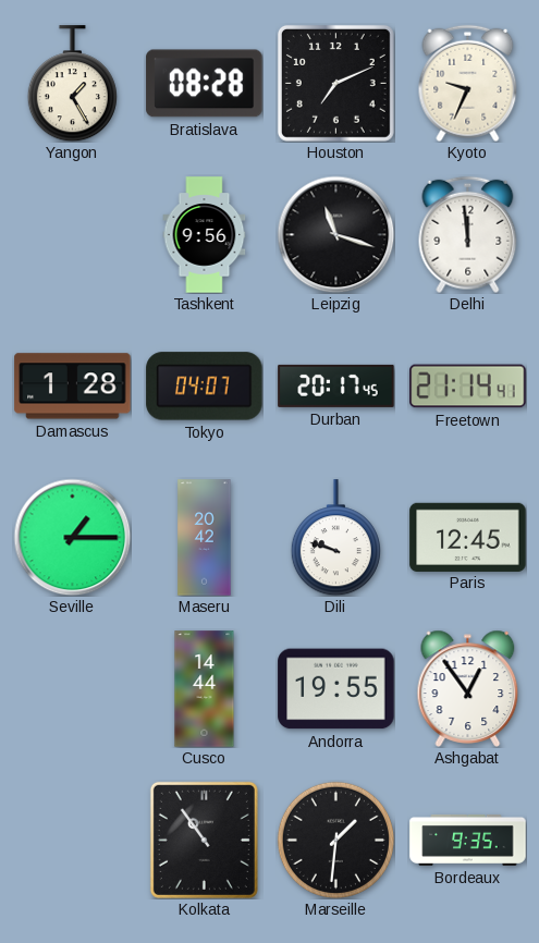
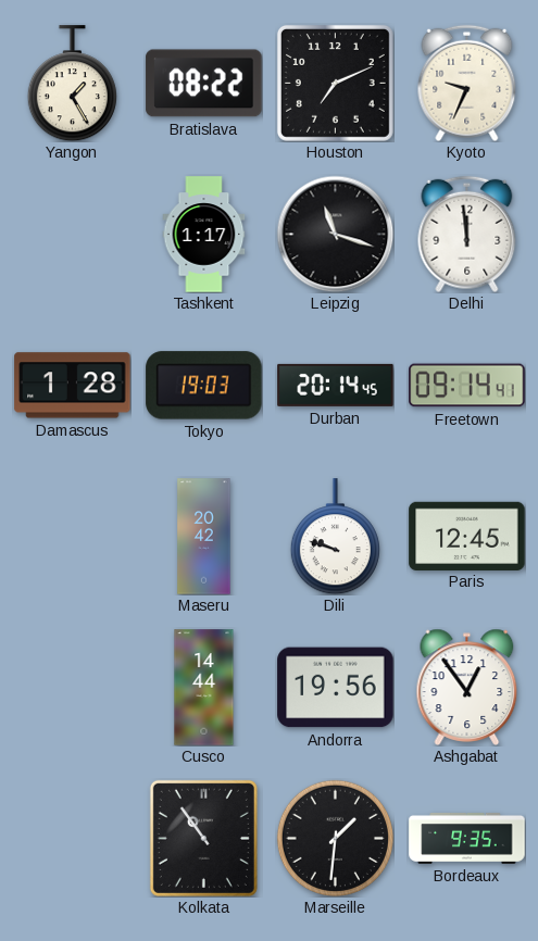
Bratislava: 08:28 -> 08:22 (204, 84)
Tashkent: 9:56 -> 1:17 (204, 235)
Tokyo: 04:07 -> 19:03 (204, 386)
Durban: 20:17 -> 20:14 (336, 385)
Freetown: 21:14 -> 09:14 (467, 386)
Seville: 1:15 -> none (72, 537)
Andorra: 19:55 -> 19:56 (336, 688)
